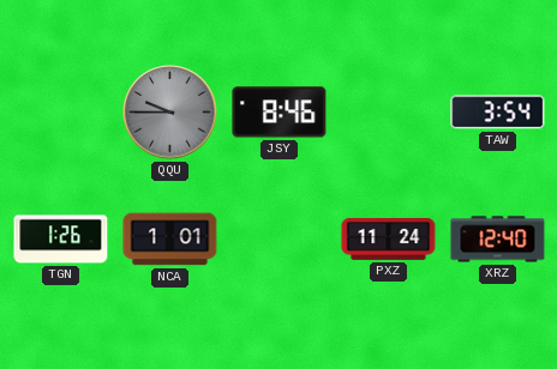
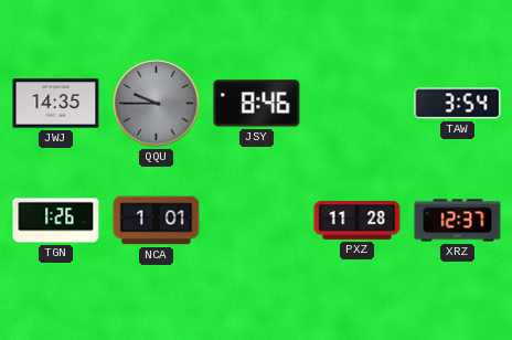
JWJ: none -> 14:35 (56, 104)
PXZ: 11:24 -> 11:28 (358, 221)
XRZ: 12:40 -> 12:37 (458, 221)
